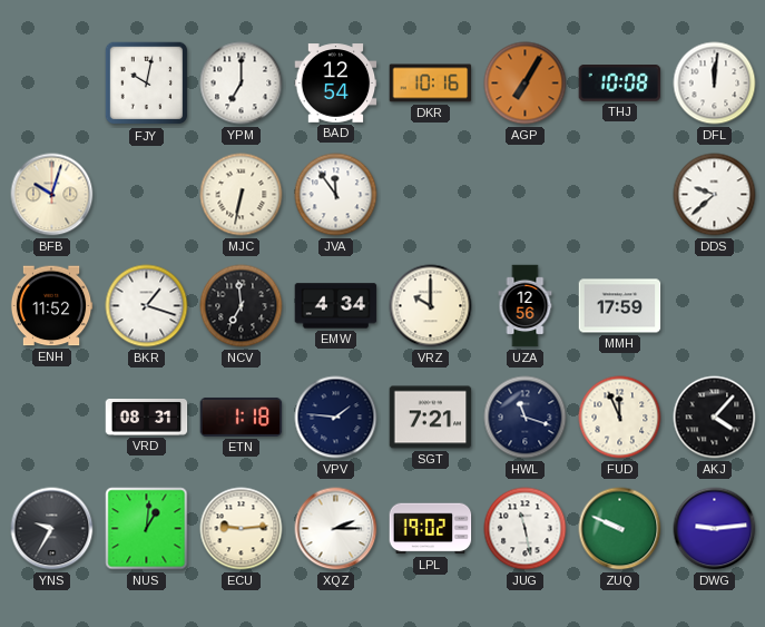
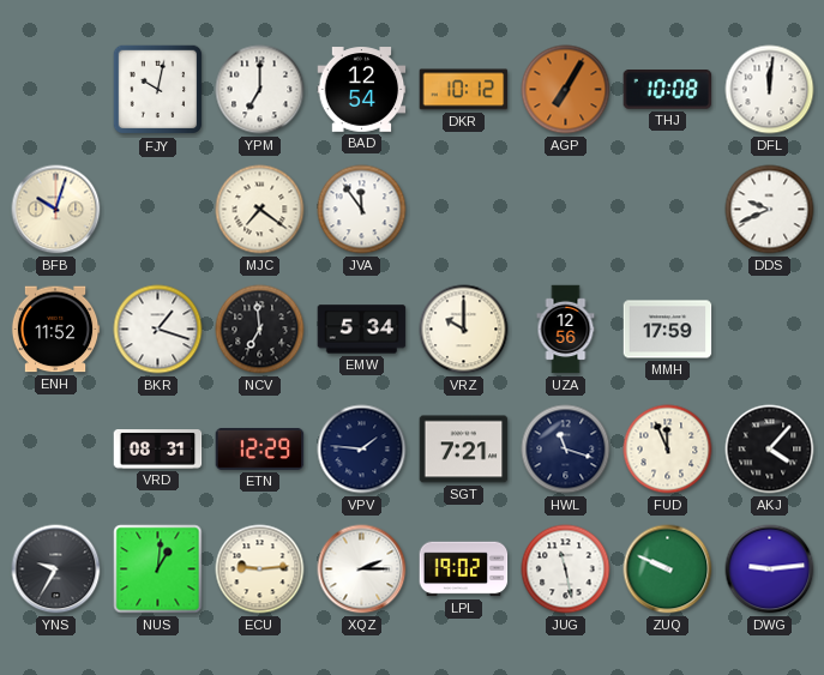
DKR: 10:16 -> 10:12 (464, 90)
MJC: 6:32 -> 7:21 (260, 210)
DDS: 9:38 -> 9:41 (770, 210)
EMW: 4:34 -> 5:34 (362, 330)
ETN: 1:18 -> 12:29 (260, 448)
